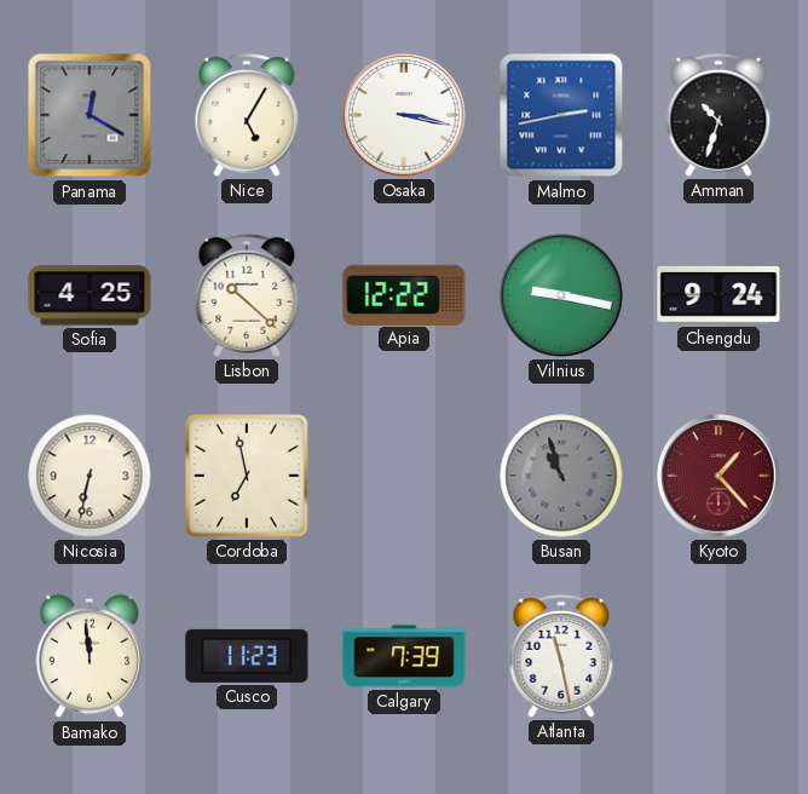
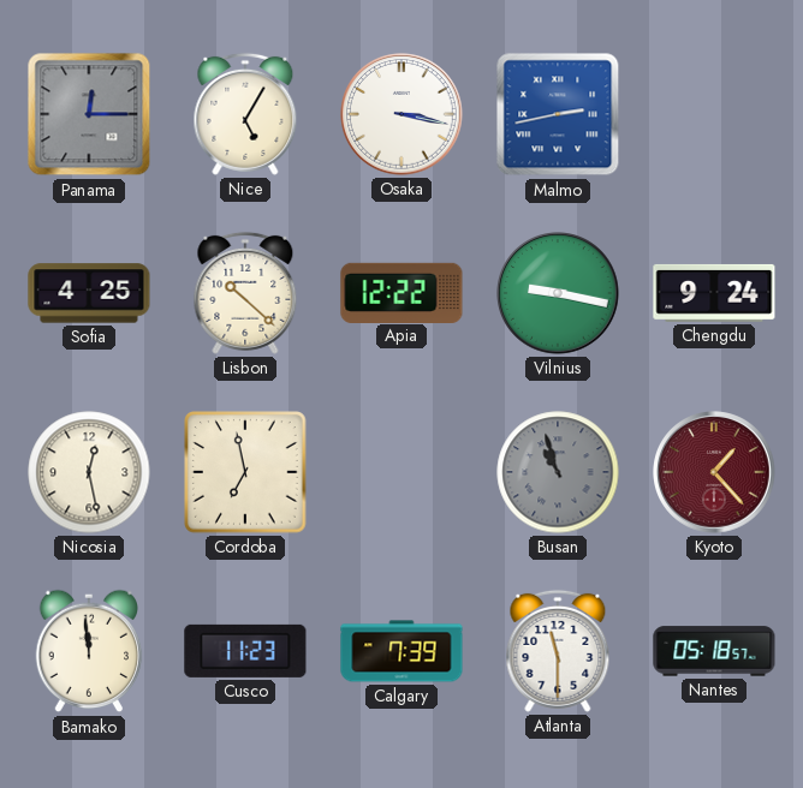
Panama: 12:20 -> 12:15 (89, 114)
Amman: 10:33 -> none (718, 115)
Nicosia: 6:32 -> 12:28 (89, 472)
Atlanta: 11:28 -> 11:30 (558, 651)
Nantes: none -> 05:18 (714, 651)
